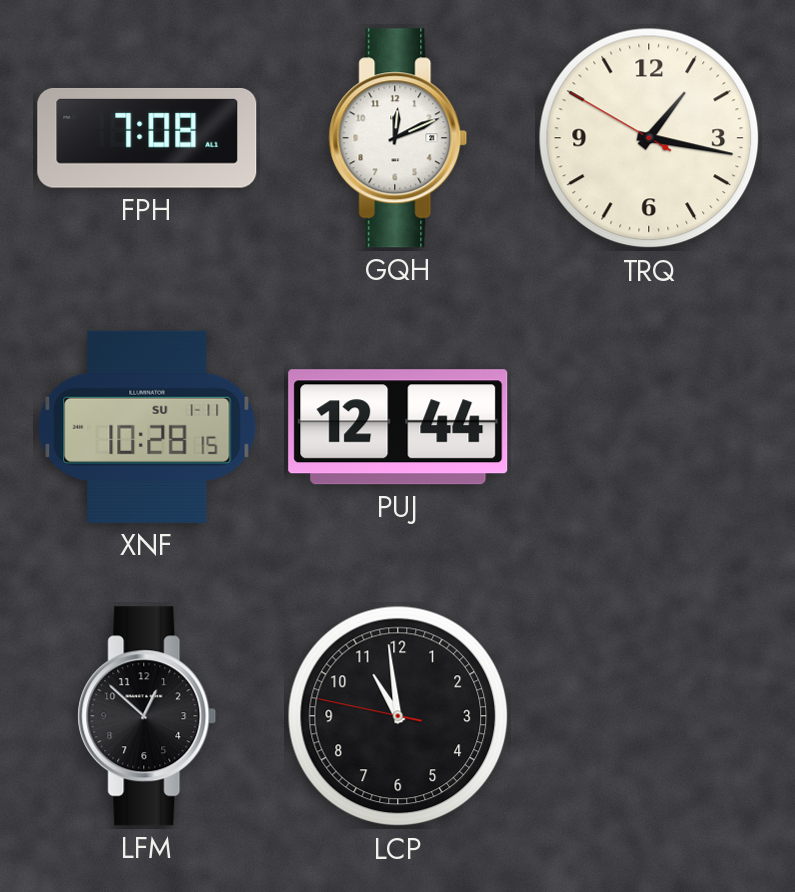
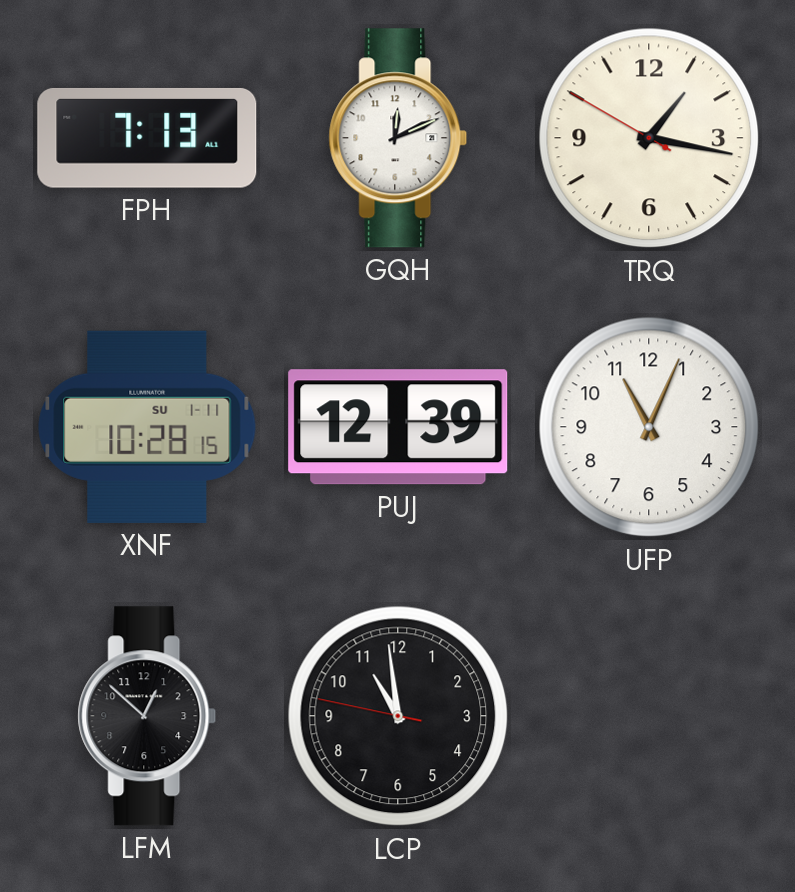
FPH: 7:08 -> 7:13 (147, 138)
PUJ: 12:44 -> 12:39 (398, 427)
UFP: none -> 11:04 (649, 427)
